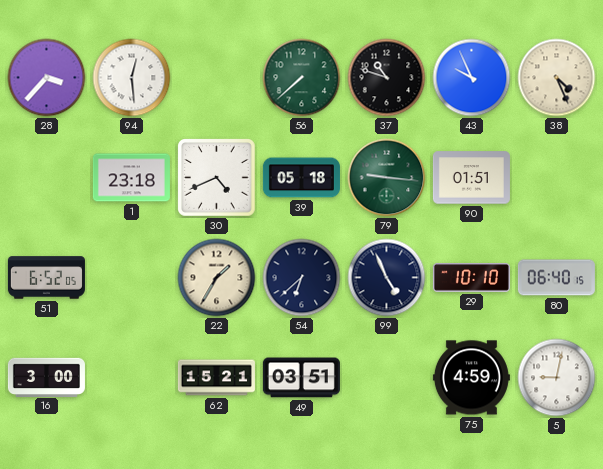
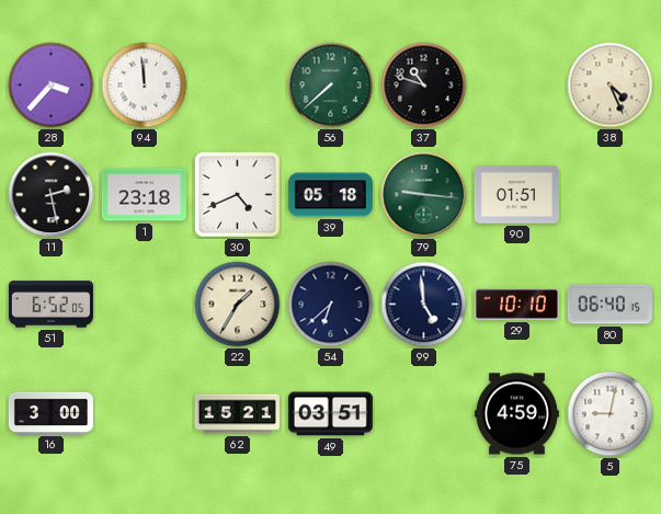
94: 12:29 -> 11:59 (145, 85)
43: 9:56 -> none (472, 78)
11: none -> 2:28 (52, 195)
99: 4:56 -> 4:59 (424, 305)
